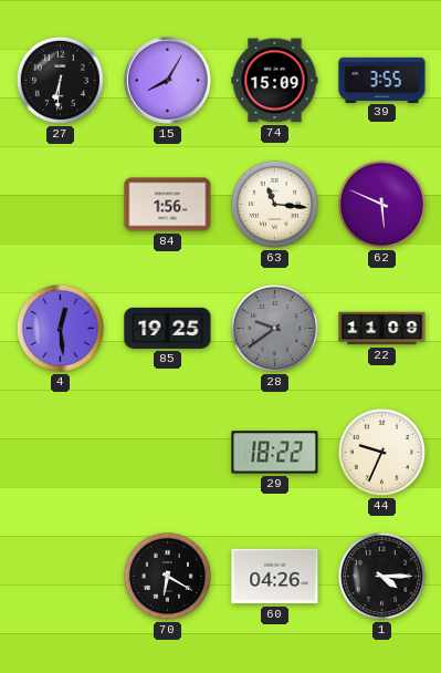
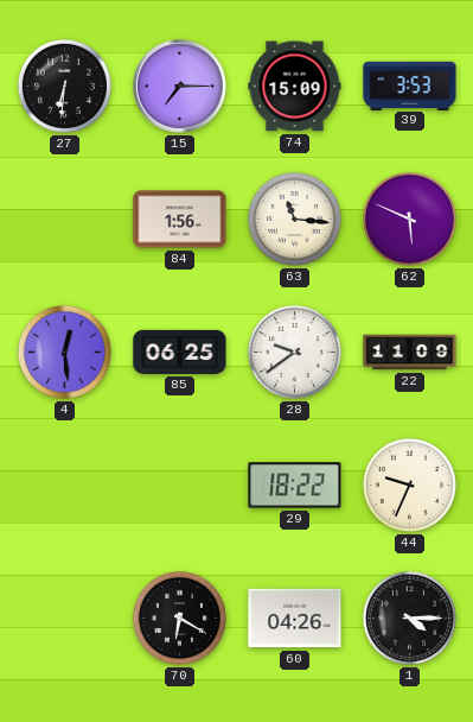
15: 8:05 -> 7:15 (180, 87)
39: 3:55 -> 3:53 (410, 85)
85: 19:25 -> 06:25 (180, 351)
28 dial: grey -> white (294, 351)
